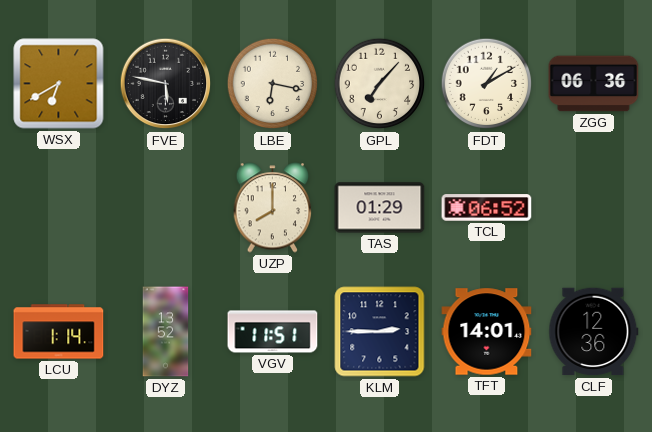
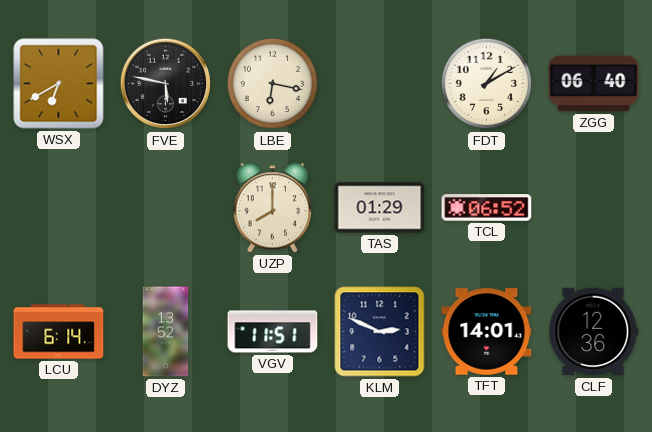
GPL: 7:07 -> none (380, 84)
ZGG: 06:36 -> 06:40 (594, 84)
LCU: 1:14 -> 6:14 (59, 332)
KLM: 2:45 -> 2:49 (380, 332)
